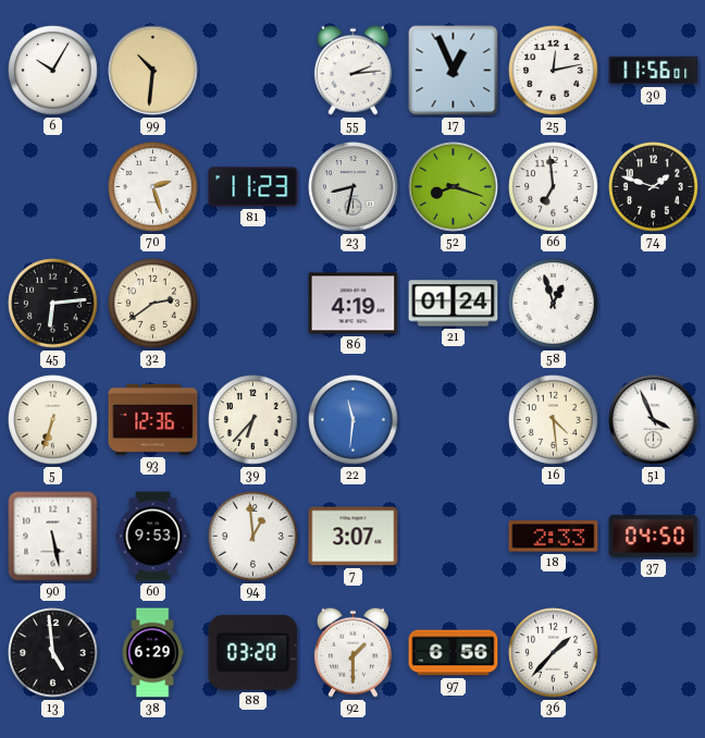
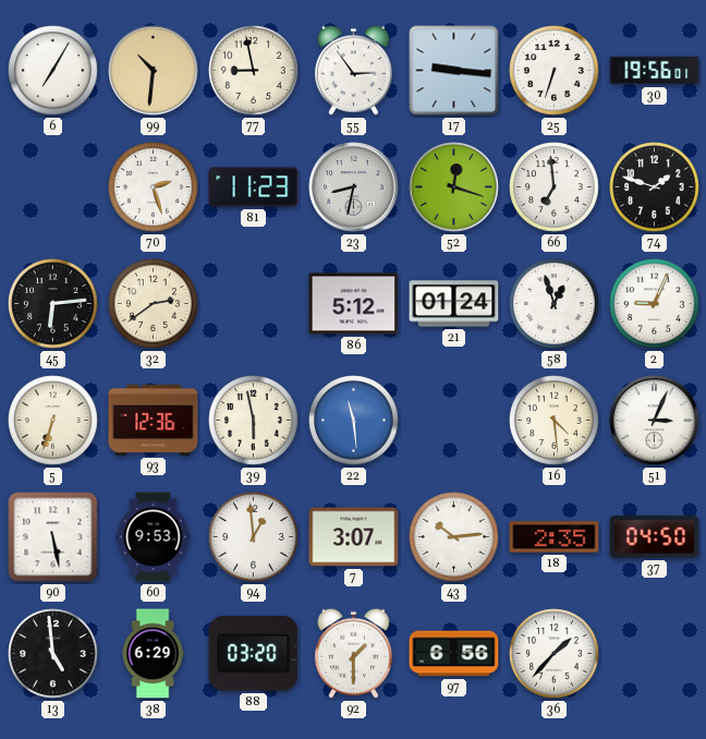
6: 10:05 -> 7:05 (53, 71)
77: none -> 8:58 (254, 71)
55: 2:14 -> 2:54 (353, 70)
17: 12:56 -> 9:16 (454, 71)
25: 12:13 -> 6:33 (555, 71)
30: 11:56 -> 19:56 (655, 71)
52: 8:18 -> 12:18 (454, 187)
86: 4:19 -> 5:12 (354, 304)
2: none -> 9:04 (655, 304)
39: 6:37 -> 5:58 (254, 421)
22: 11:31 -> 11:29 (354, 421)
51: 3:56 -> 3:04 (655, 421)
43: none -> 10:14 (454, 537)
18: 2:33 -> 2:35 (555, 537)
